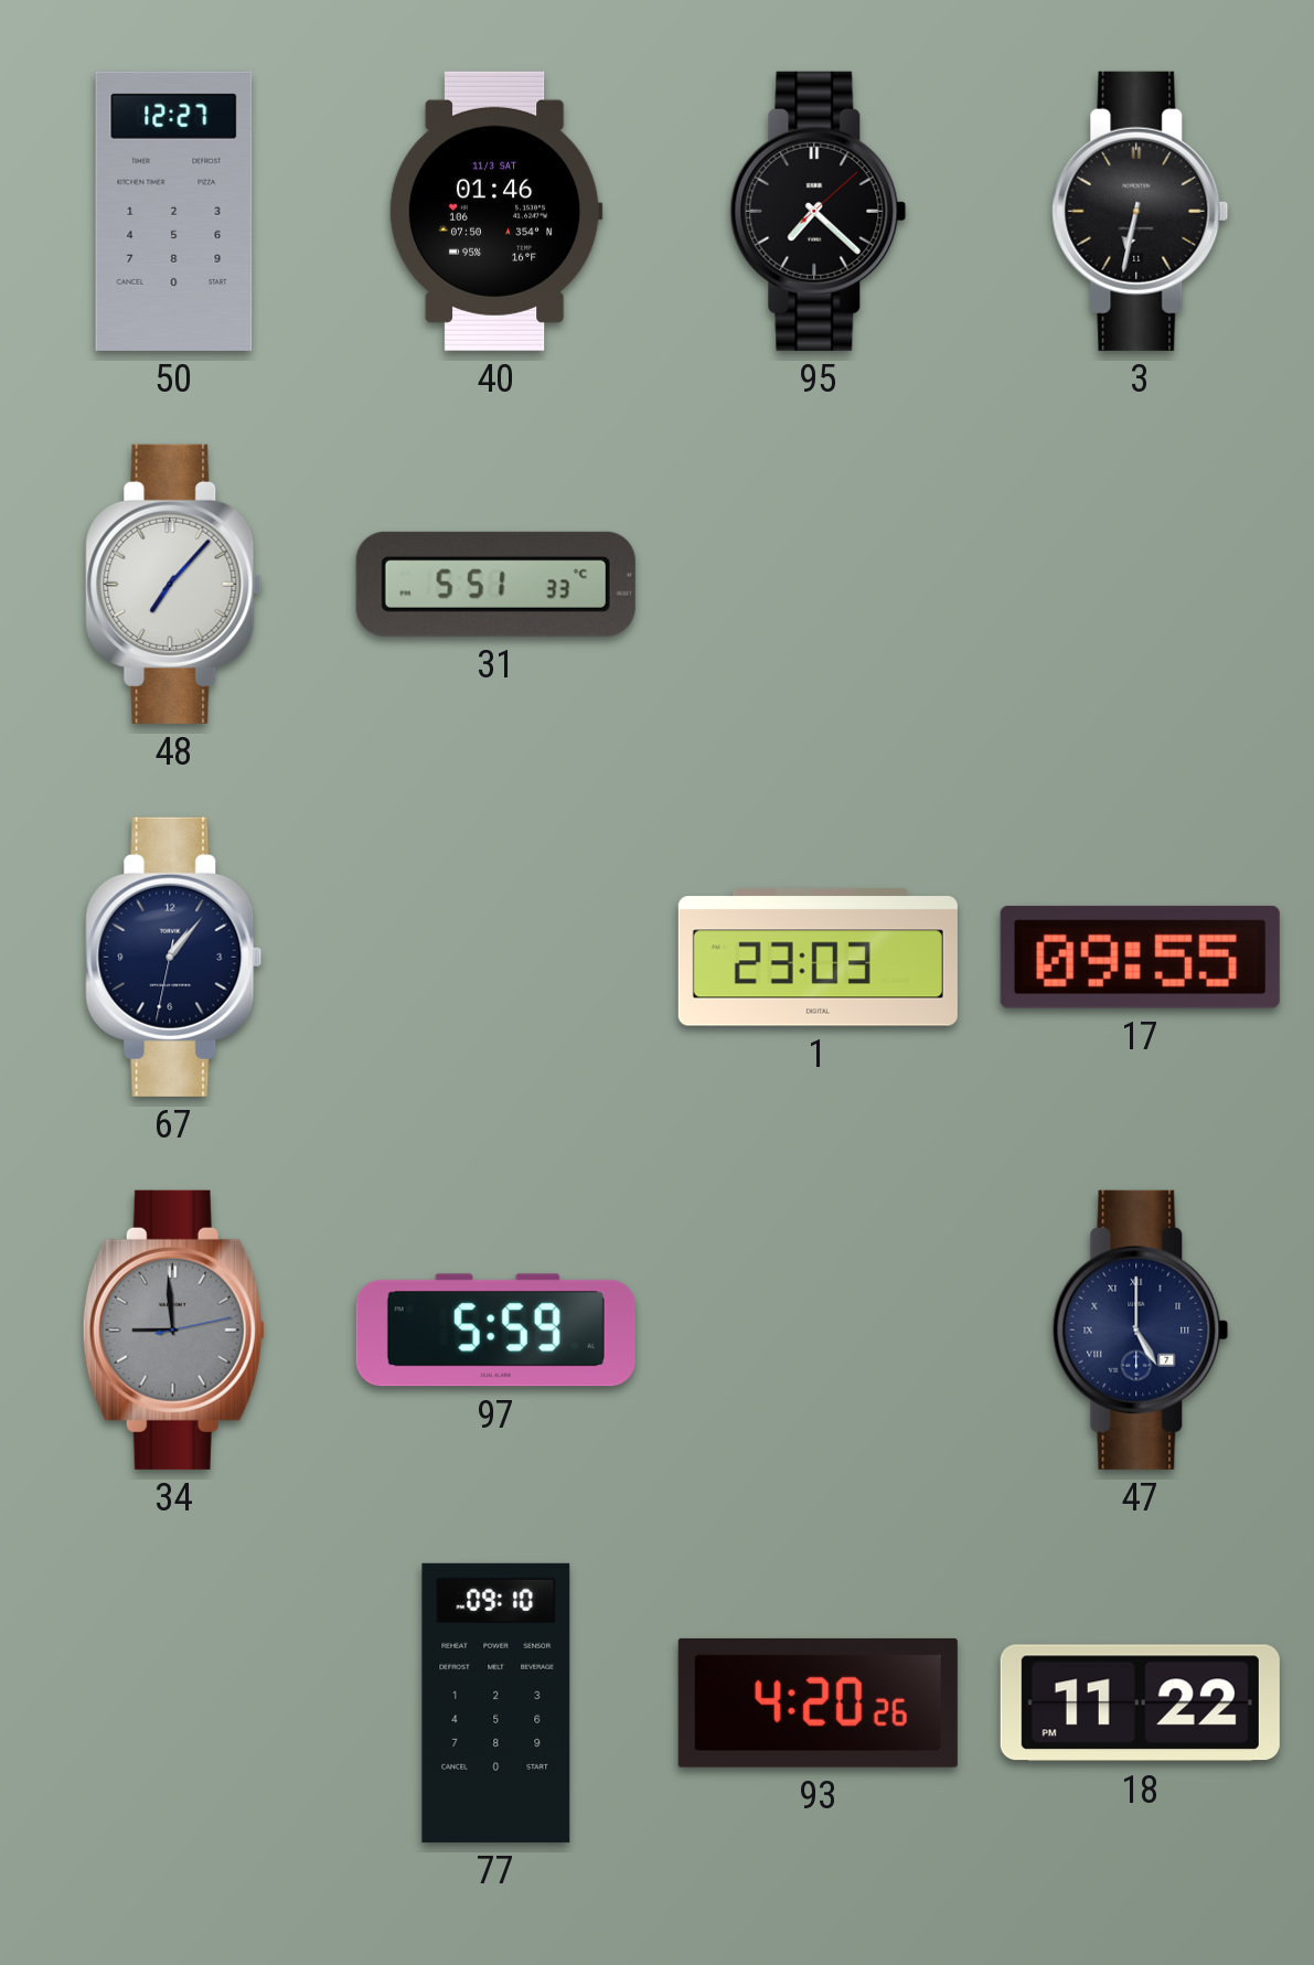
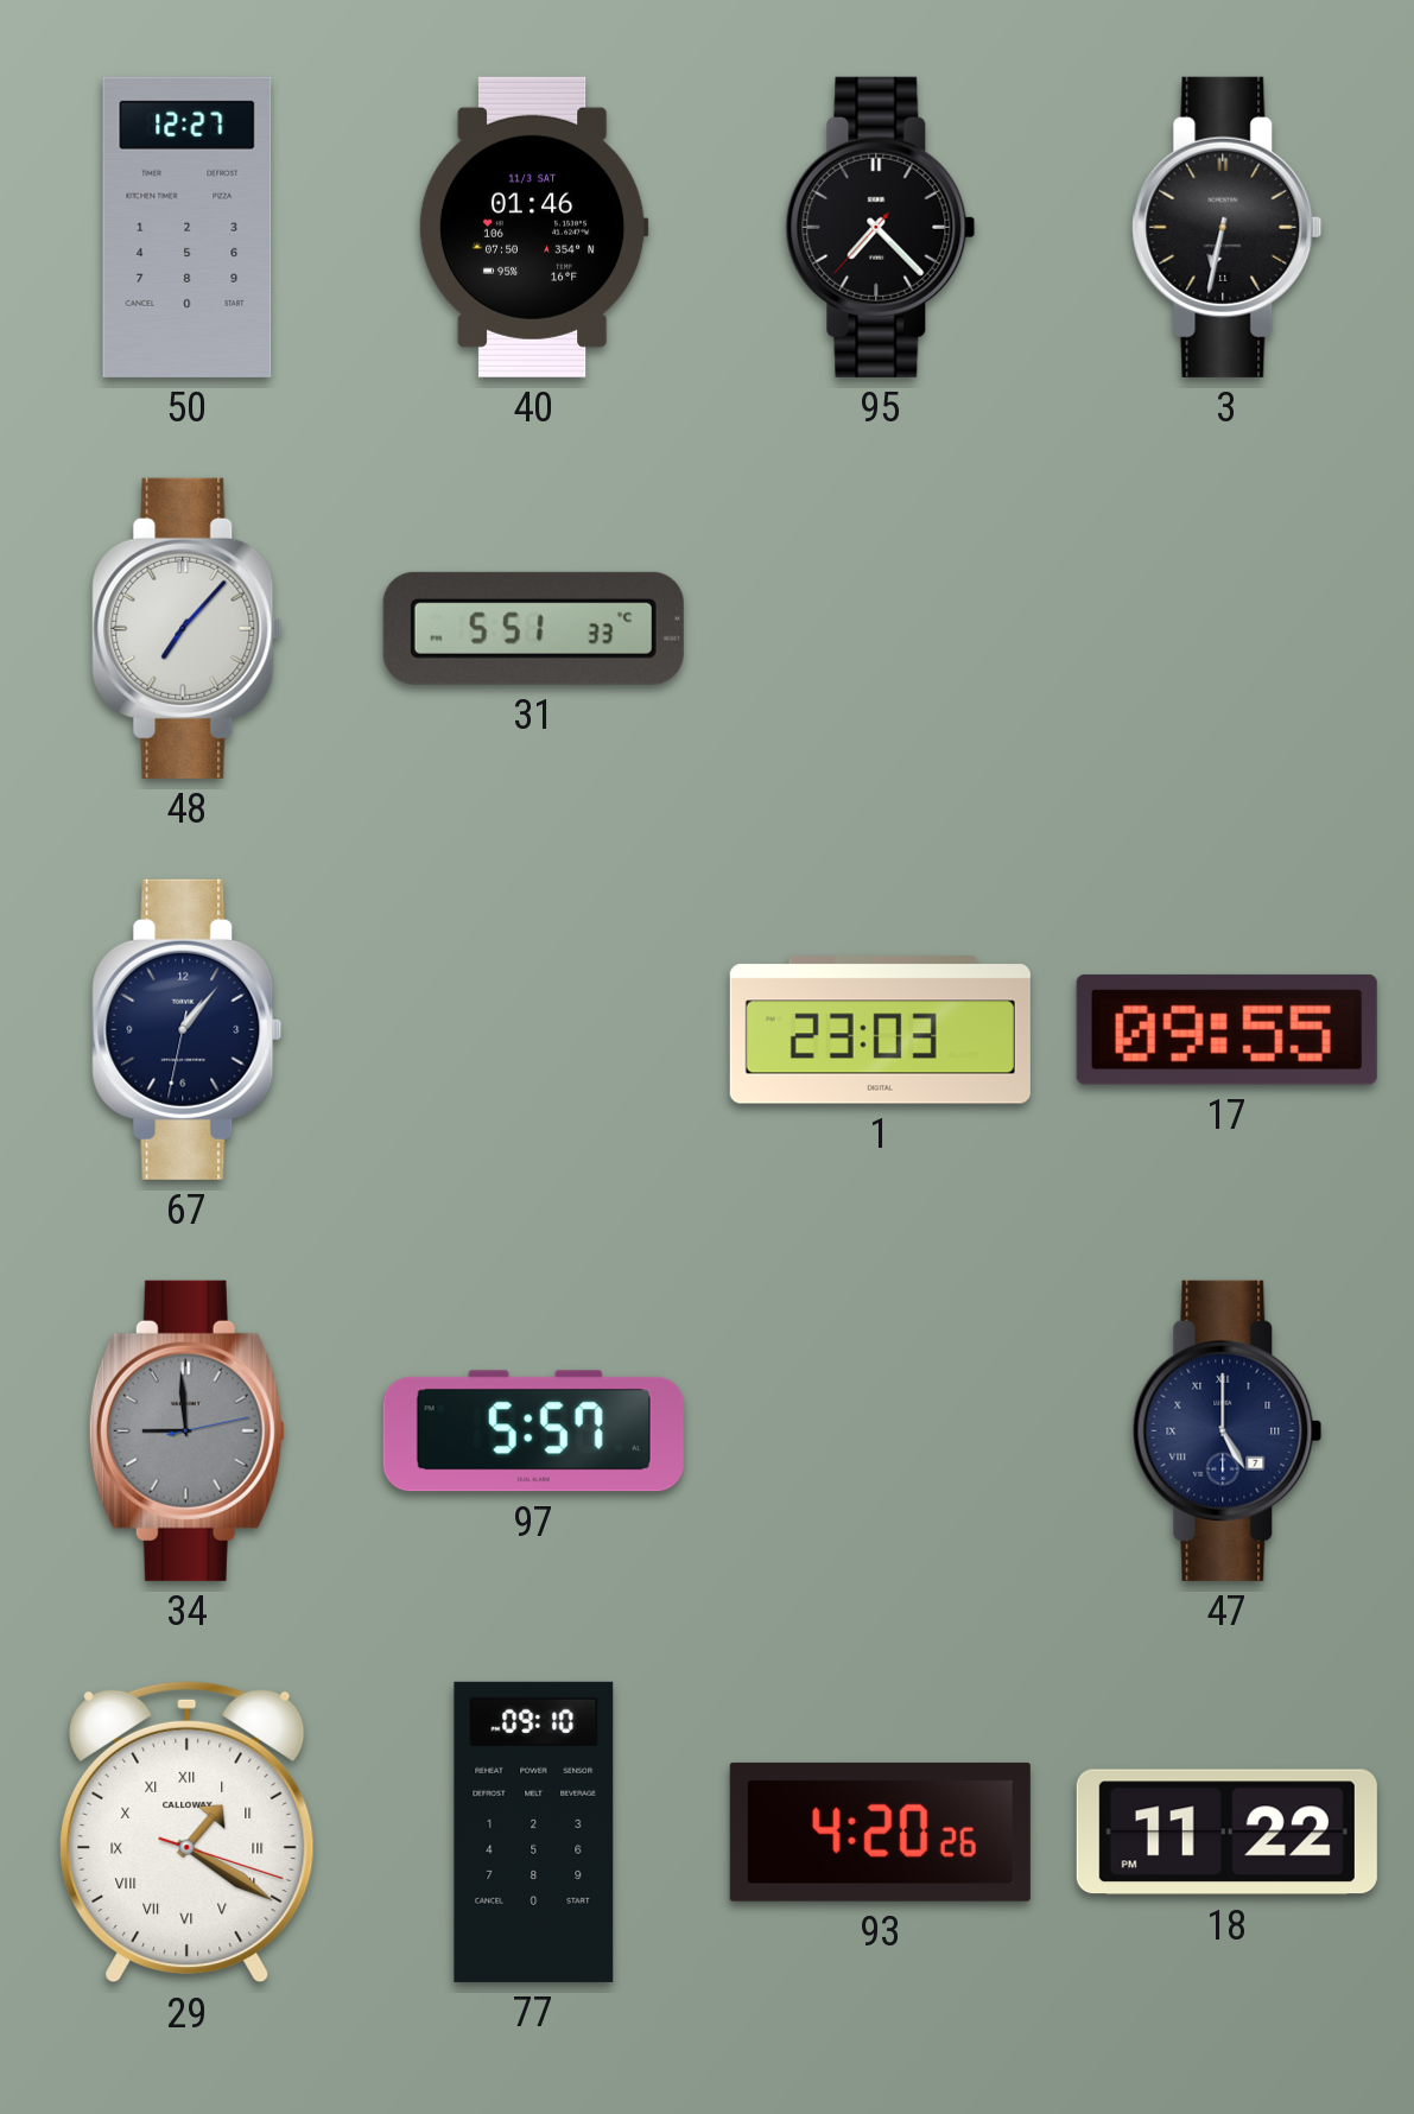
95: 7:22:08 -> 7:22:37 (881, 227)
97: 5:59 -> 5:57 (533, 1431)
29: none -> 1:20 (188, 1832)
